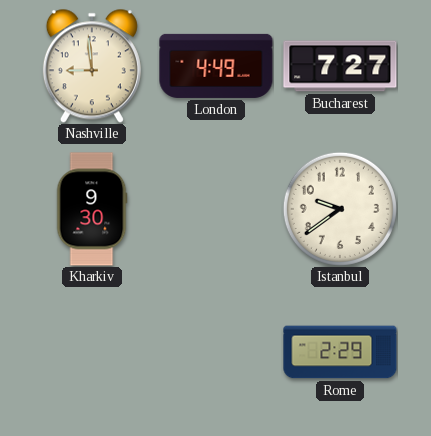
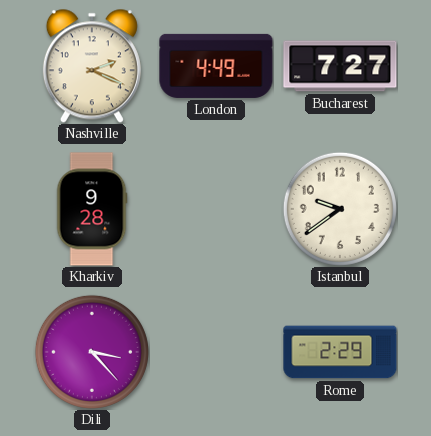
Nashville: 8:59 -> 2:19 (92, 66)
Kharkiv: 9:30 -> 9:28 (92, 209)
Dili: none -> 3:23 (92, 352)
